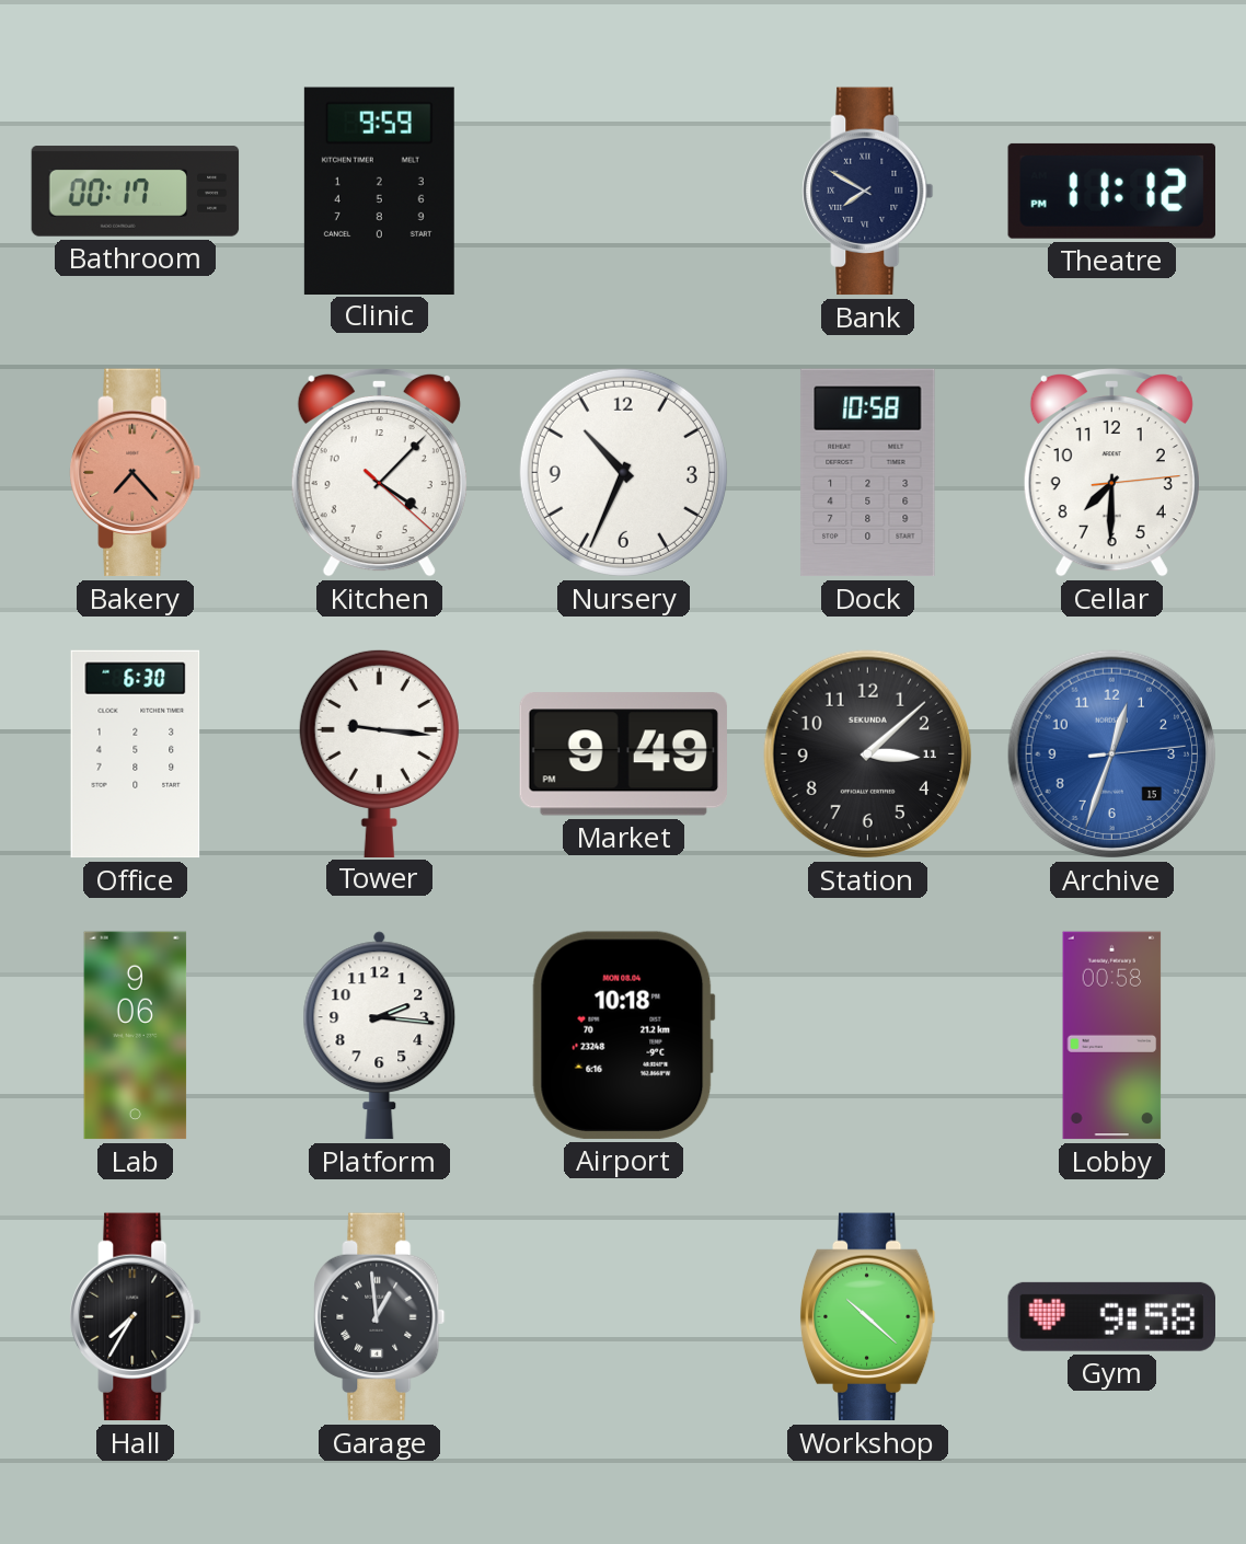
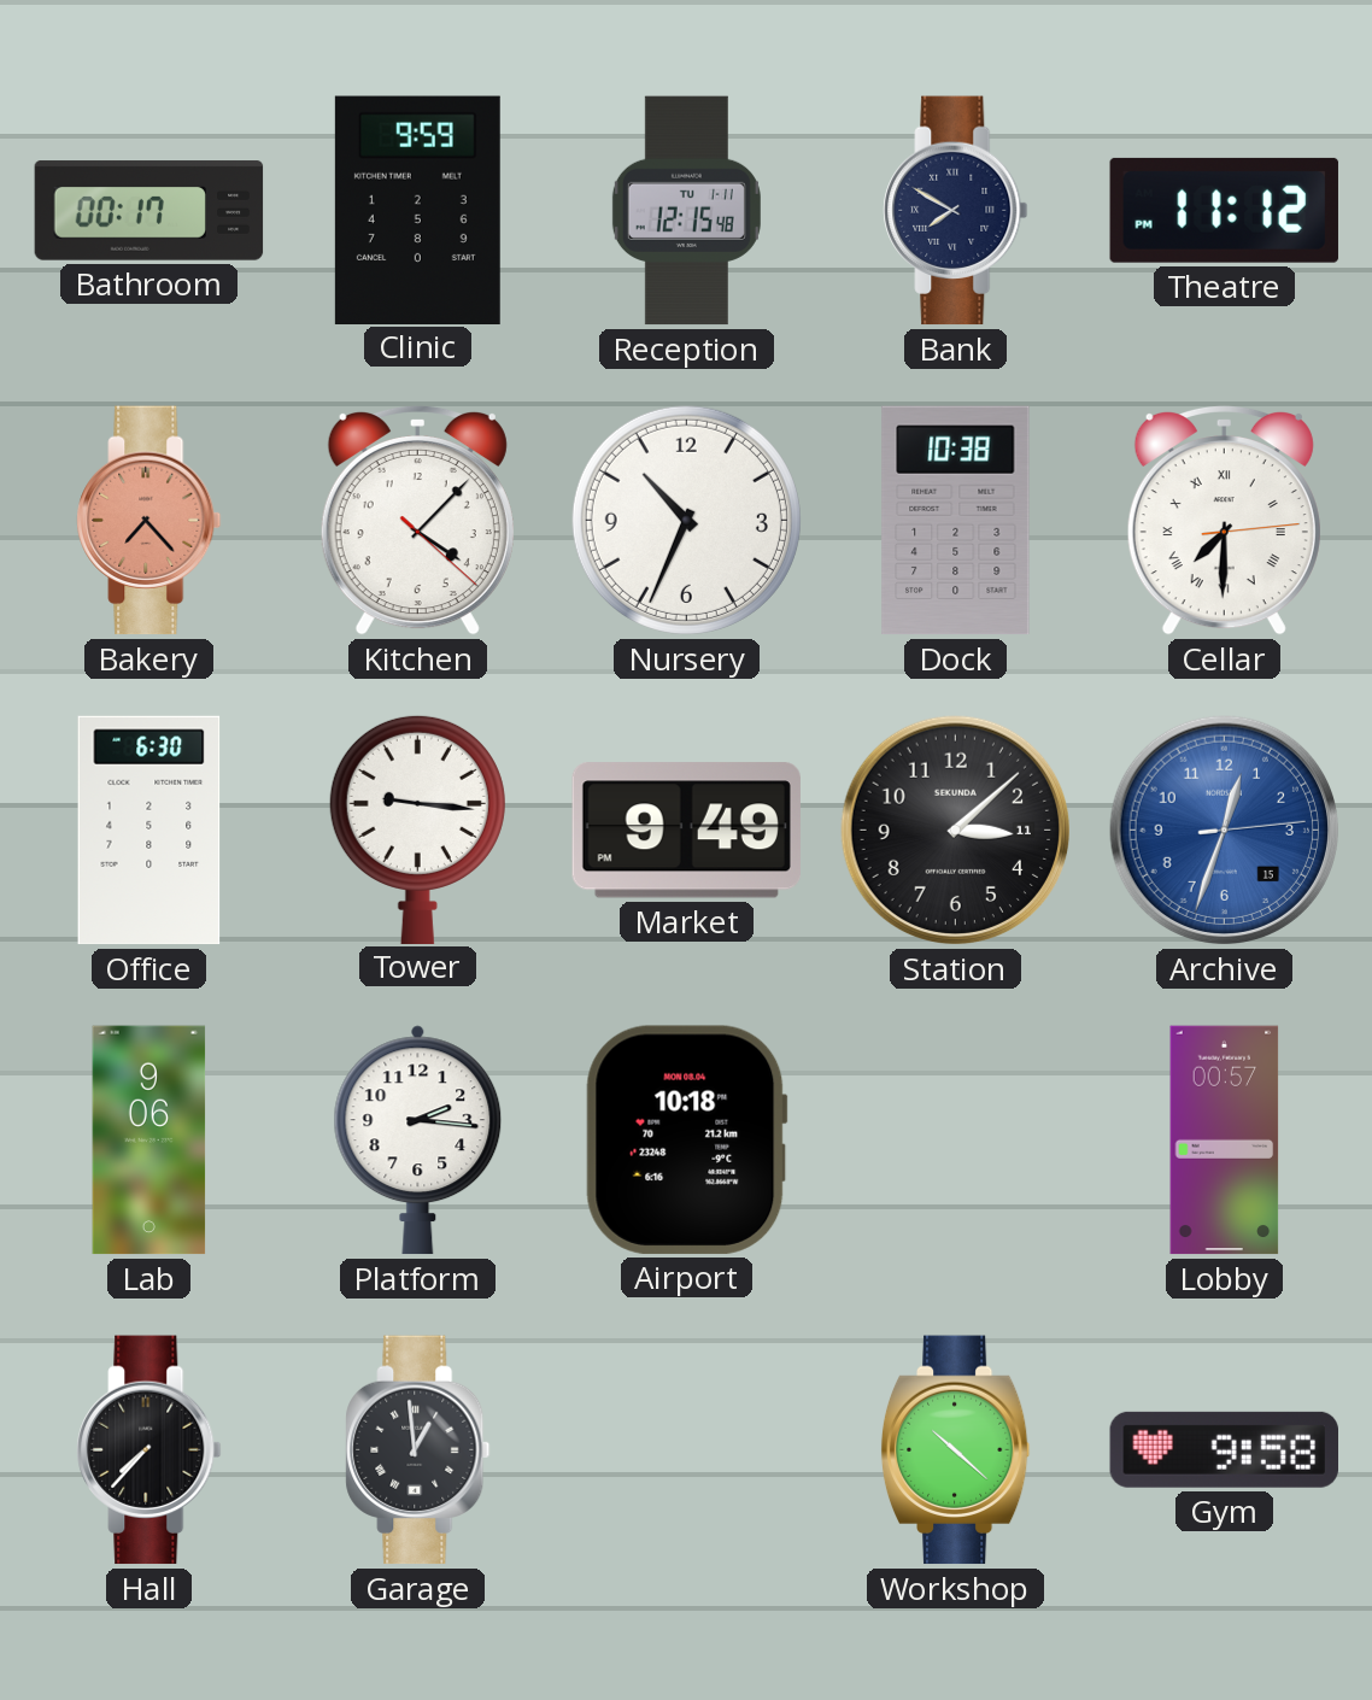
Reception: none -> 12:15 (686, 211)
Dock: 10:58 -> 10:38 (956, 521)
Cellar numerals: Arabic -> Roman (1224, 520)
Lobby: 00:58 -> 00:57 (1225, 1141)
Hall: 7:35 -> 7:37 (149, 1450)
